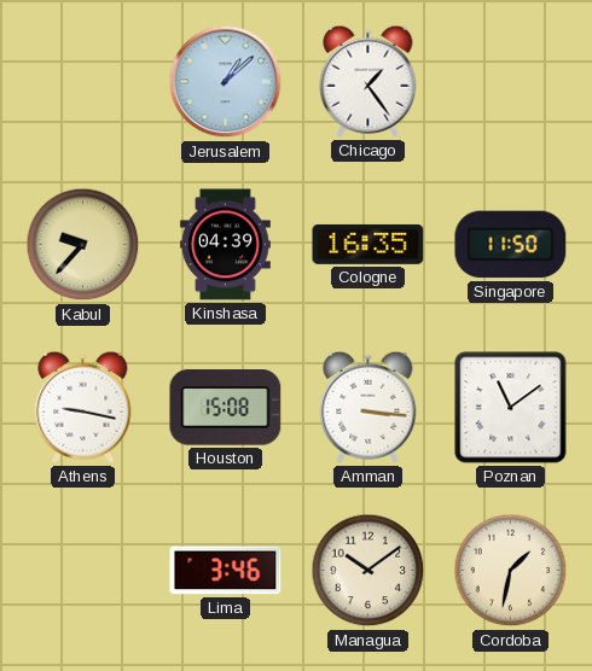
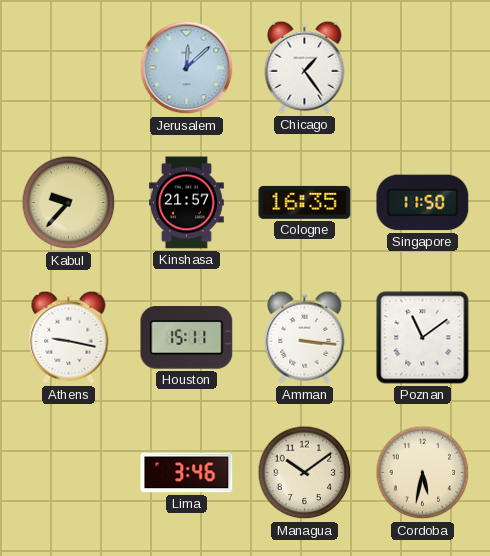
Jerusalem: 1:08 -> 12:08 (187, 68)
Kinshasa: 04:39 -> 21:57 (187, 203)
Houston: 15:08 -> 15:11 (187, 338)
Cordoba: 1:32 -> 5:32 (423, 473)
